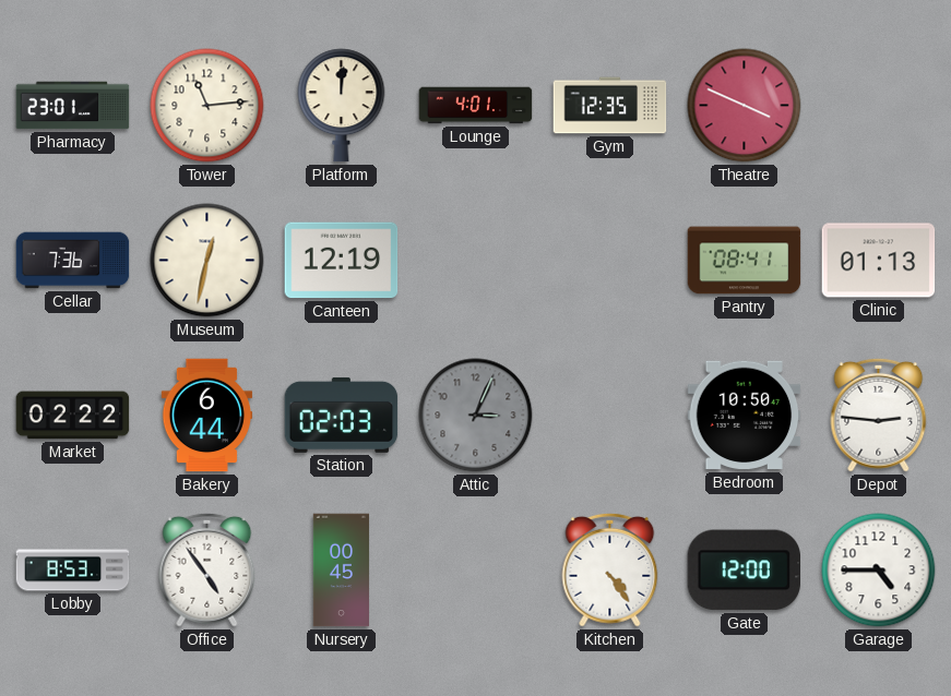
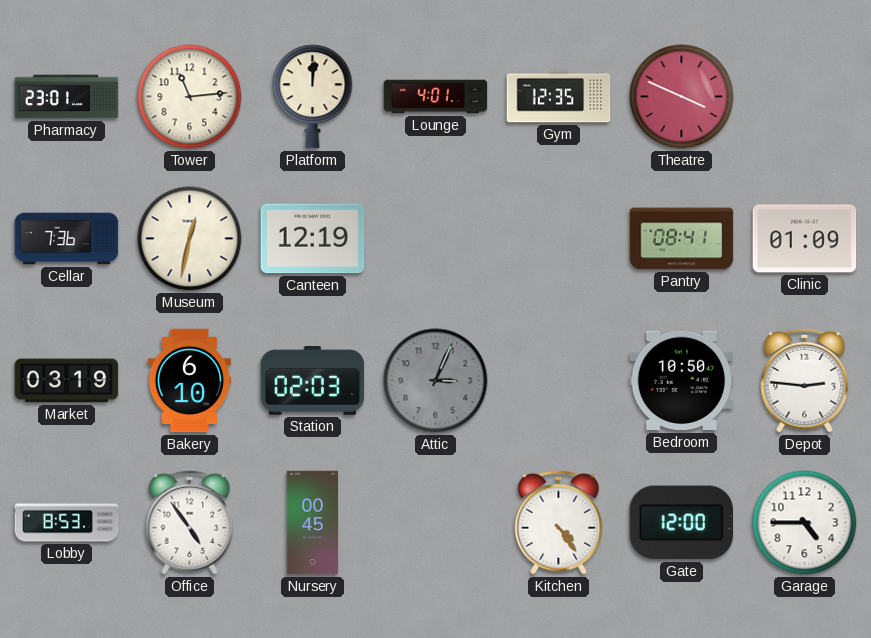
Clinic: 01:13 -> 01:09 (805, 239)
Market: 02:22 -> 03:19 (67, 381)
Bakery: 6:44 -> 6:10 (190, 381)
